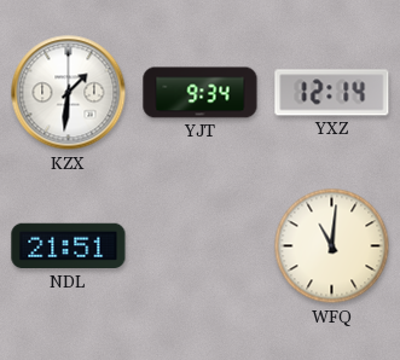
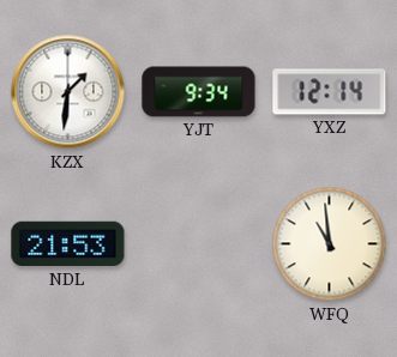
NDL: 21:51 -> 21:53 (68, 244)
WFQ: 11:01 -> 10:59 (330, 244)
